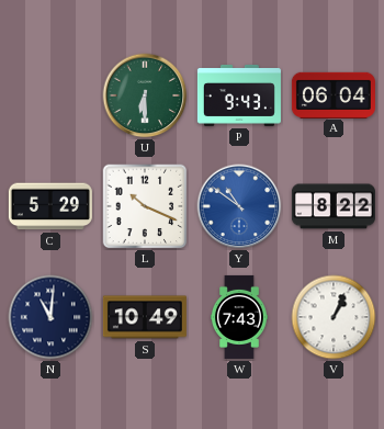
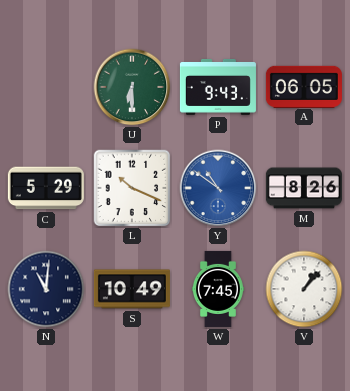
A: 06:04 -> 06:05 (304, 86)
M: 8:22 -> 8:26 (304, 188)
W: 7:43 -> 7:45 (218, 289)
V: 1:04 -> 1:07 (304, 289)
